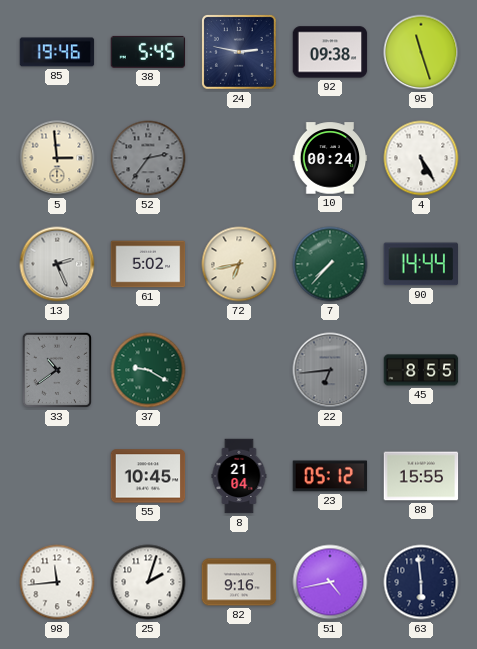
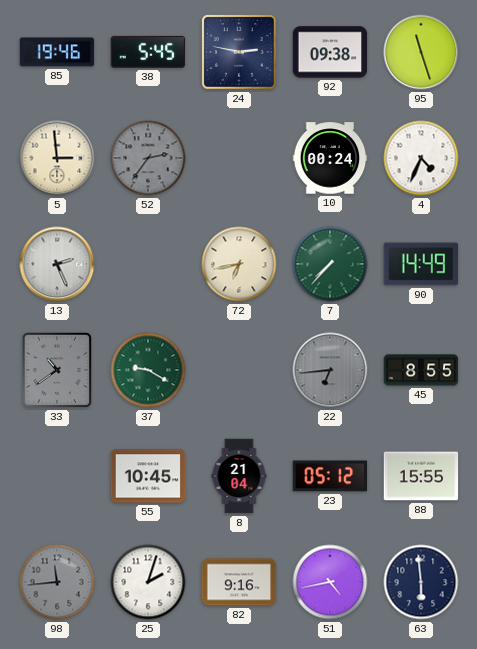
4: 5:25 -> 4:34 (421, 158)
61: 5:02 -> none (148, 264)
90: 14:44 -> 14:49 (420, 264)
98 dial: white -> grey (57, 582)
